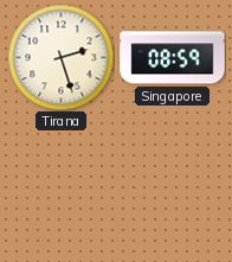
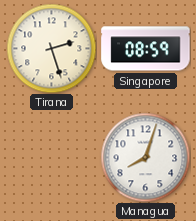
Managua: none -> 8:03 (145, 157)
